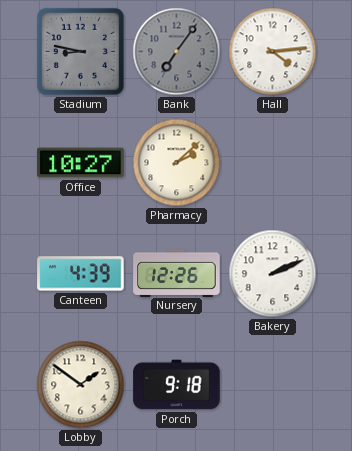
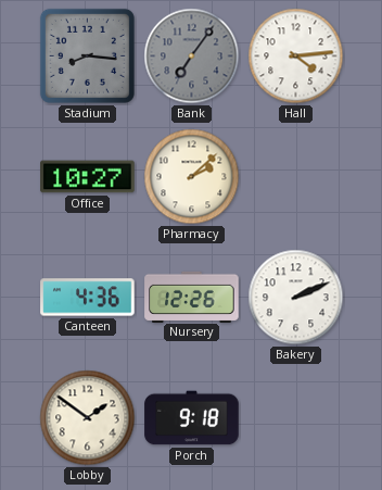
Stadium: 8:47 -> 8:16 (87, 55)
Canteen: 4:39 -> 4:36 (88, 298)
